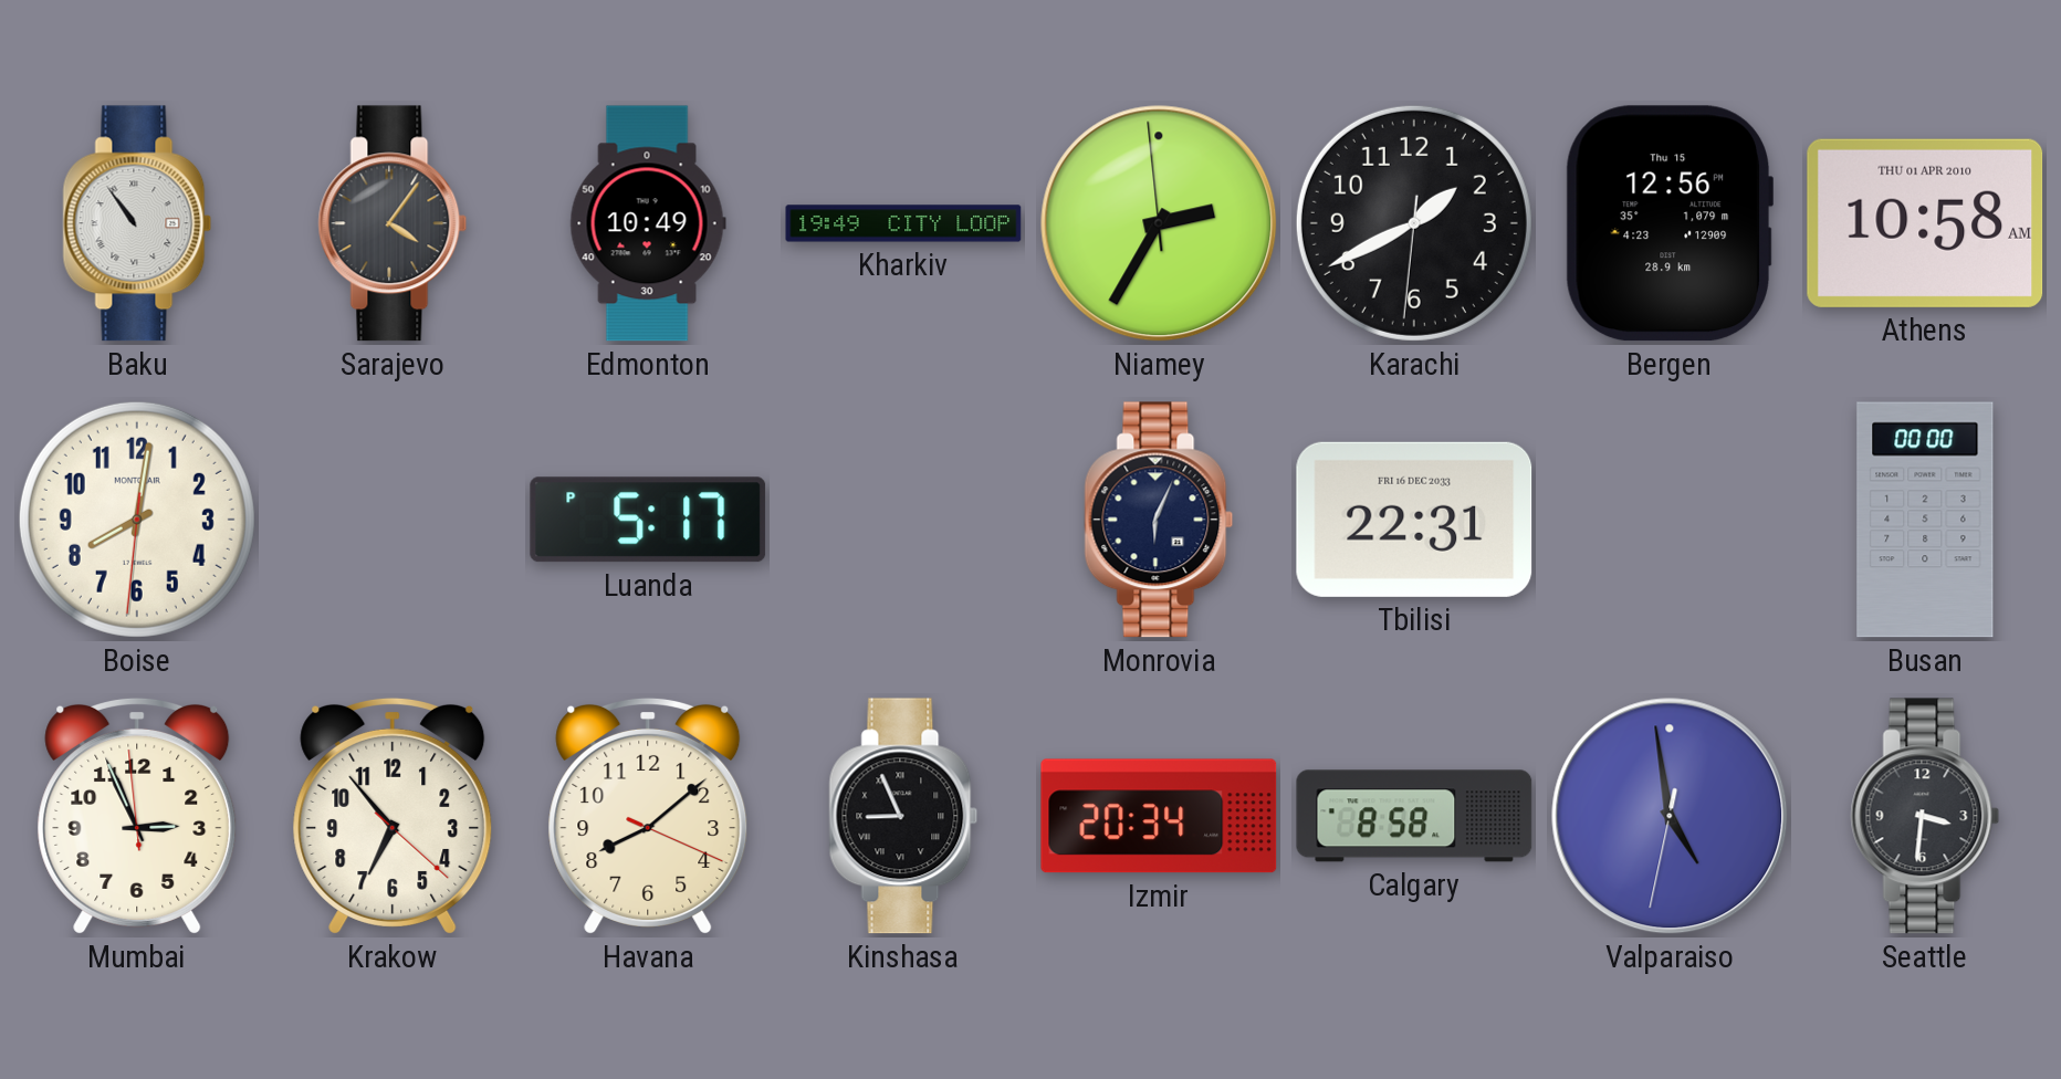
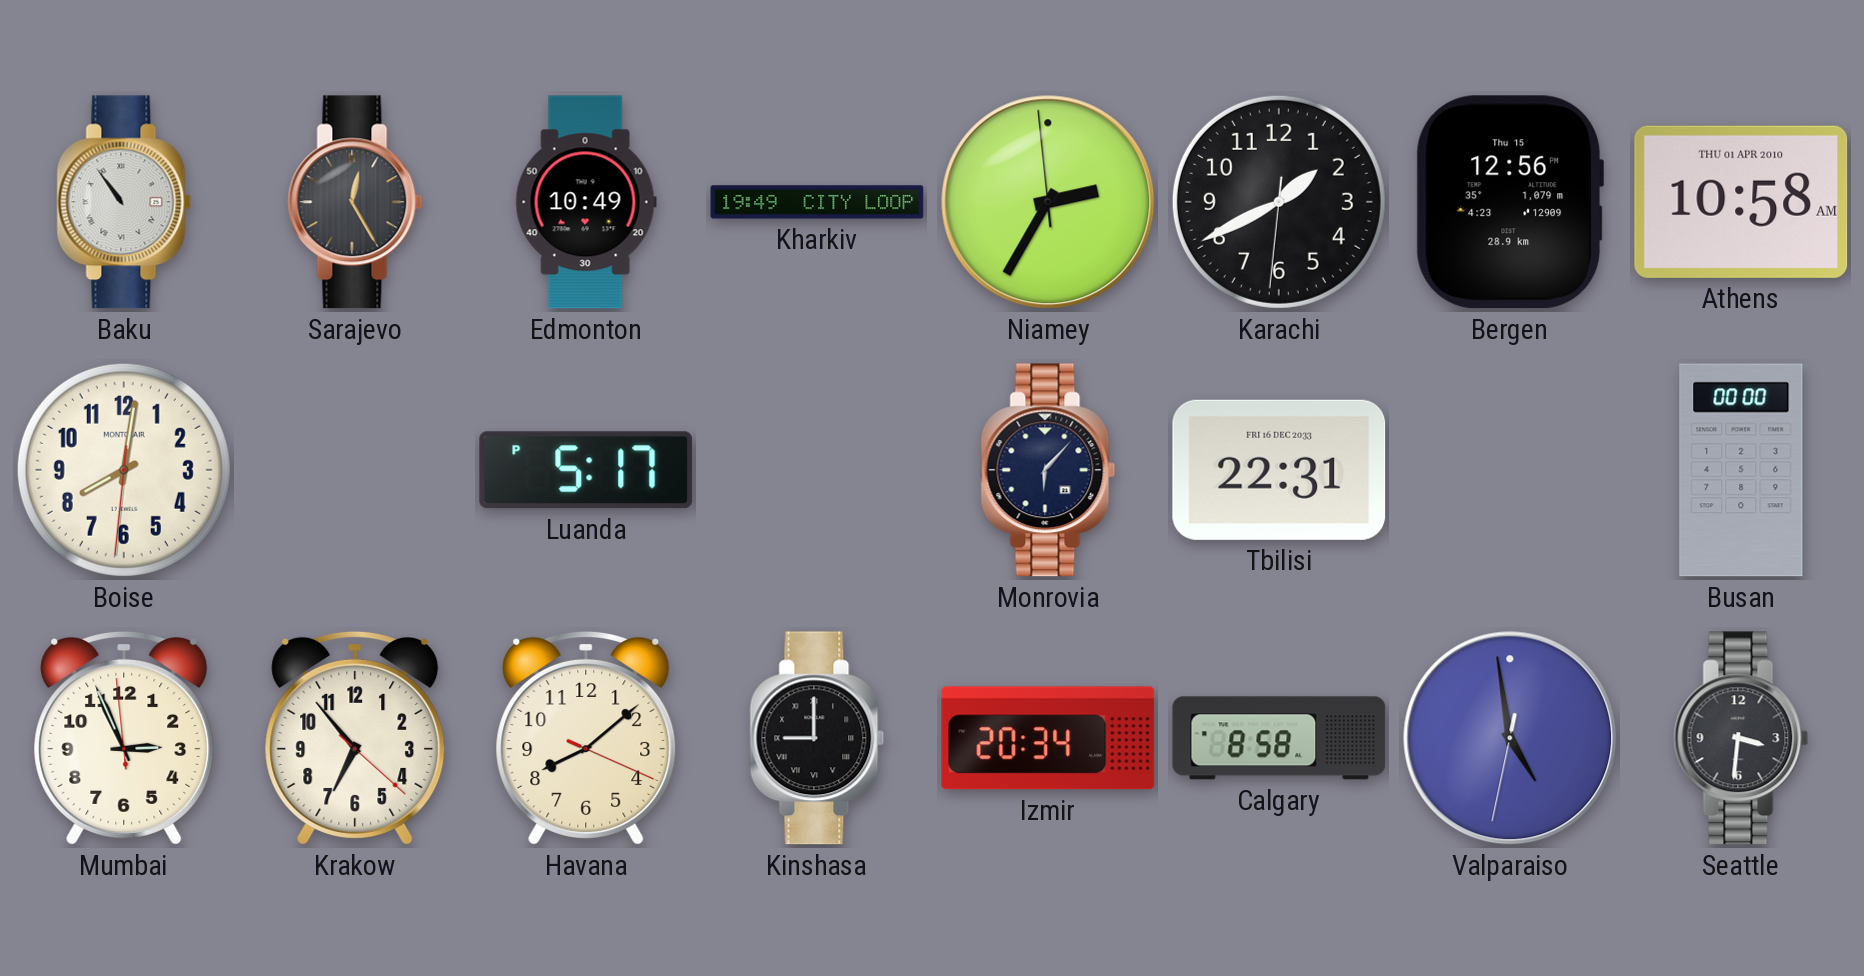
Sarajevo: 4:06 -> 12:25 (355, 202)
Monrovia: 6:04 -> 6:07 (1048, 470)
Kinshasa: 8:56 -> 9:00 (817, 738)
